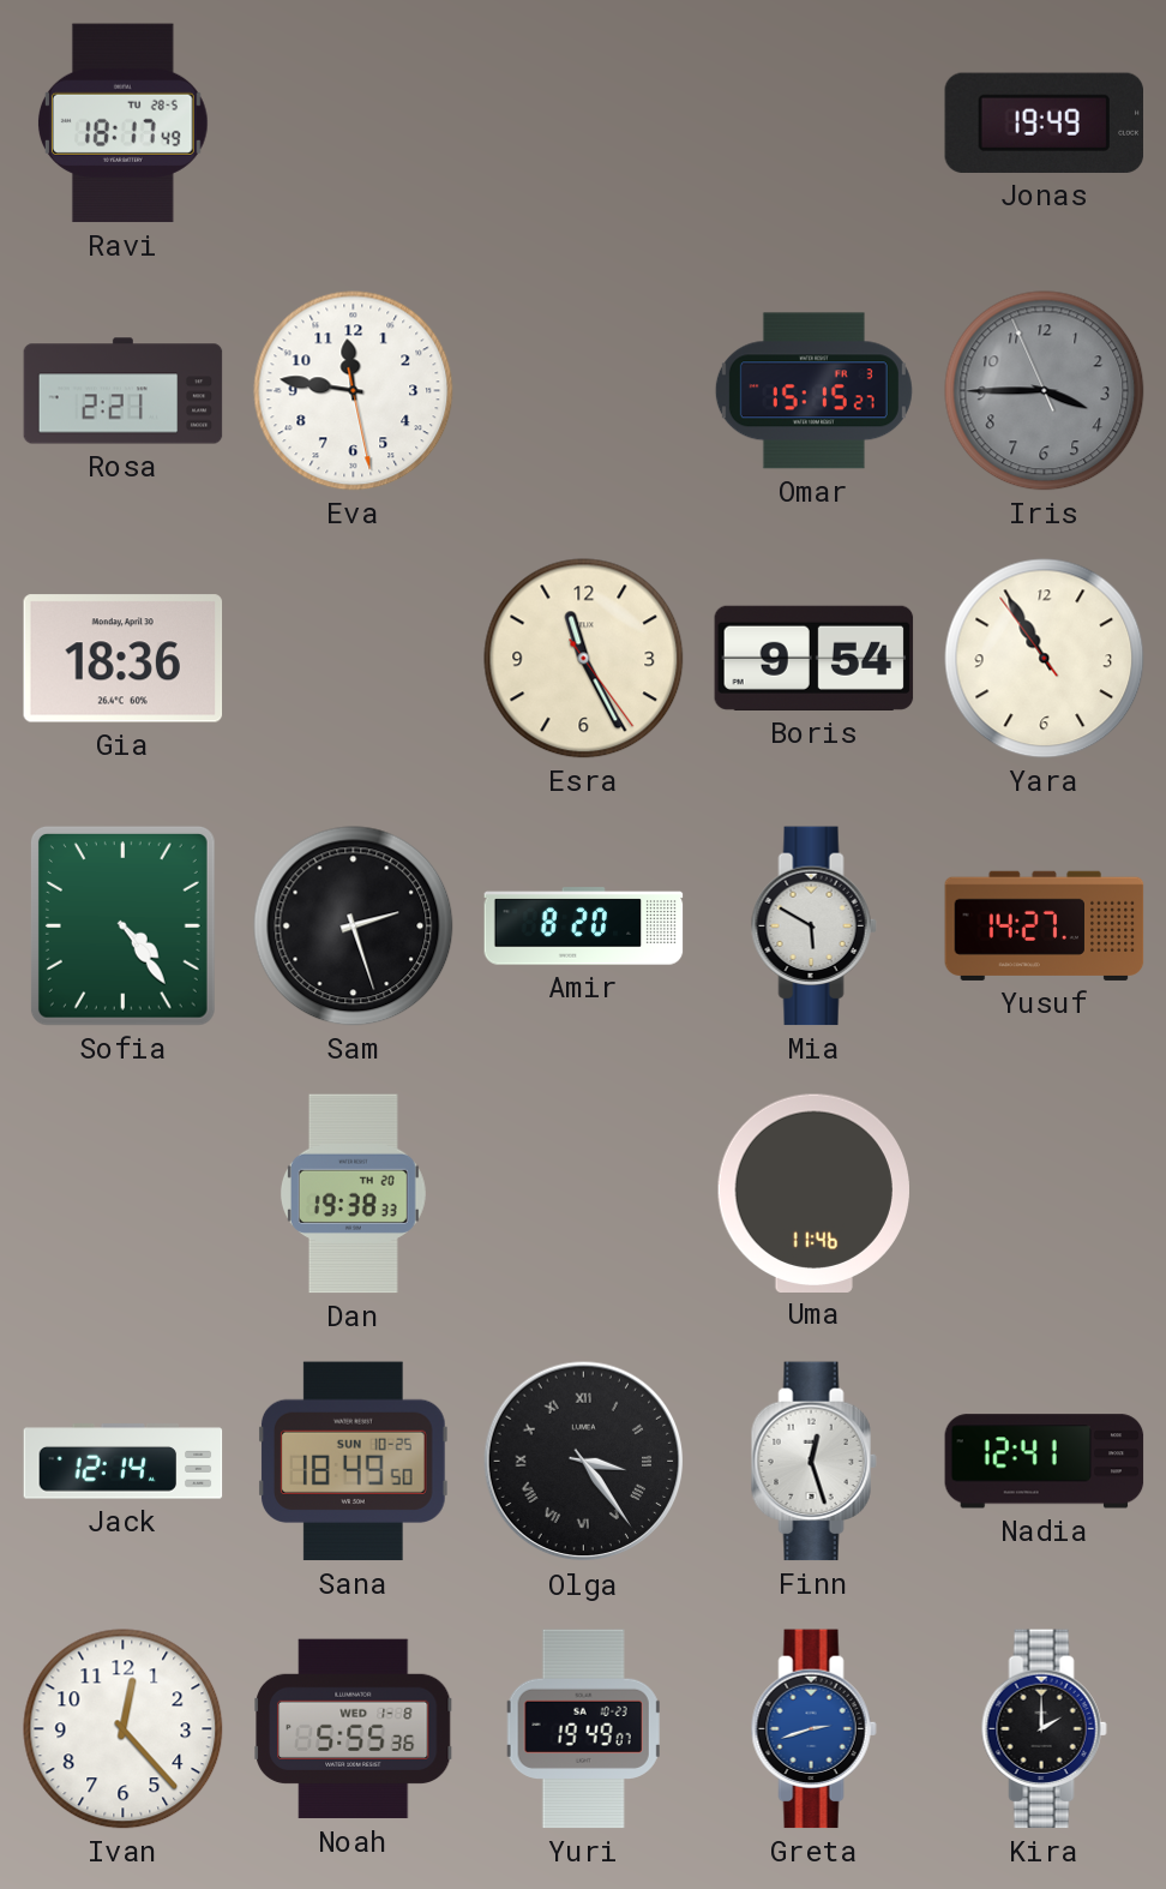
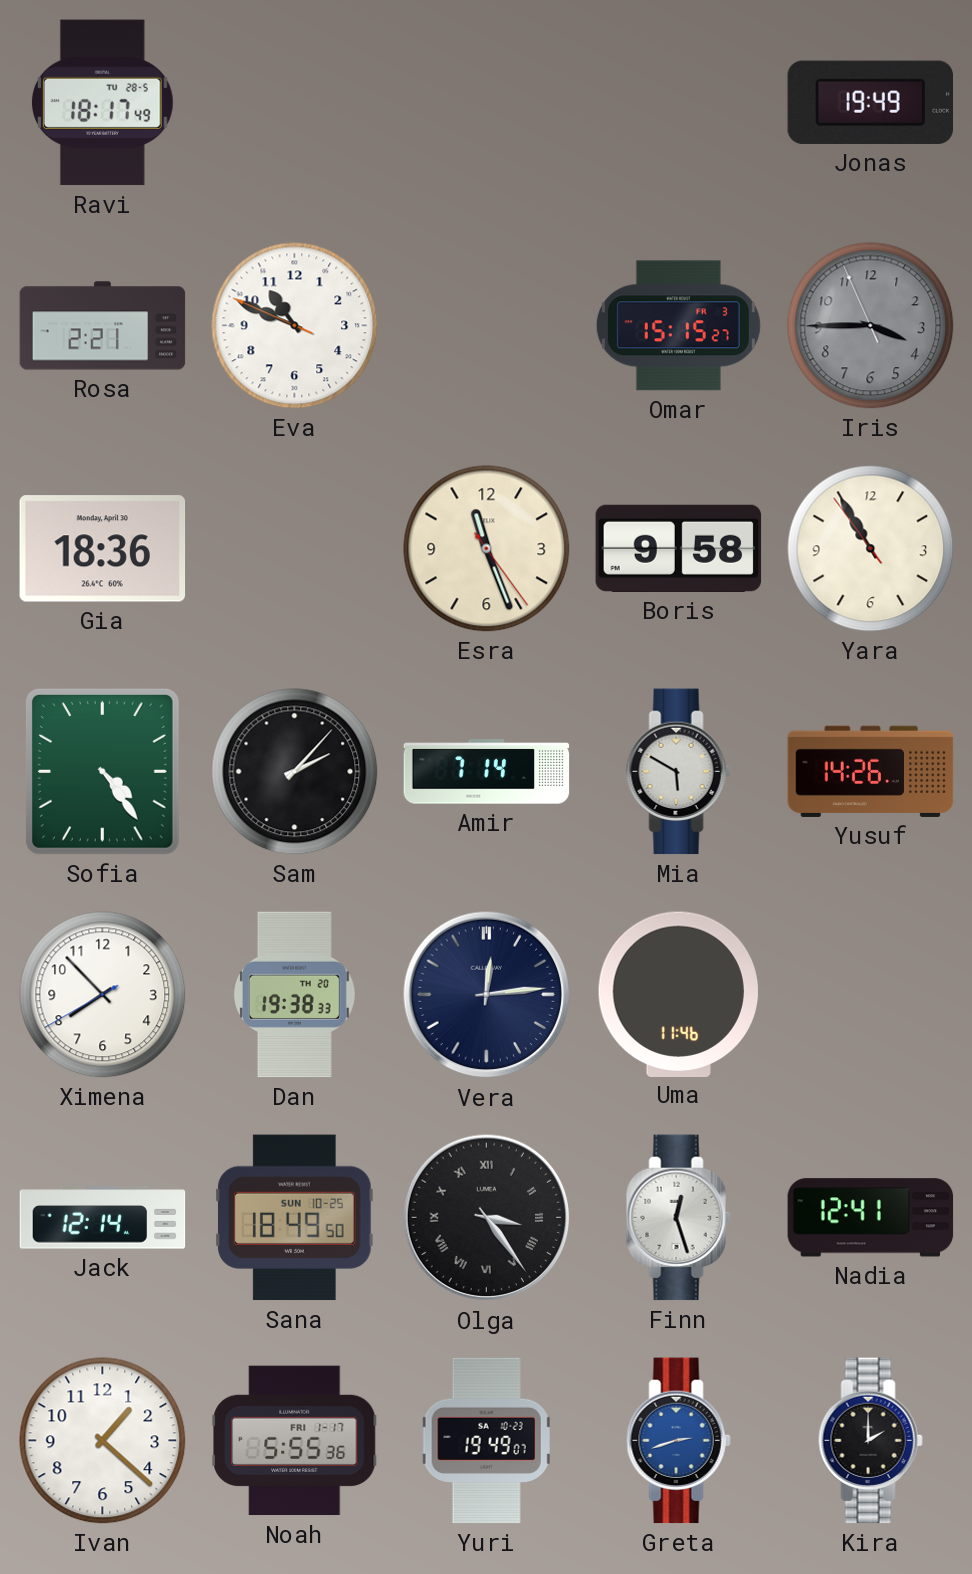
Eva: 11:46 -> 10:48 (295, 326)
Esra: 11:25 -> 11:26 (487, 549)
Boris: 9:54 -> 9:58 (679, 548)
Sam: 2:27 -> 2:07 (295, 772)
Amir: 8:20 -> 7:14 (487, 772)
Yusuf: 14:27 -> 14:26 (871, 771)
Ximena: none -> 7:52 (103, 995)
Vera: none -> 12:14 (487, 995)
Ivan: 12:23 -> 1:22 (103, 1441)
Noah date: WED 1-8 -> FRI 1-17 (295, 1441)
